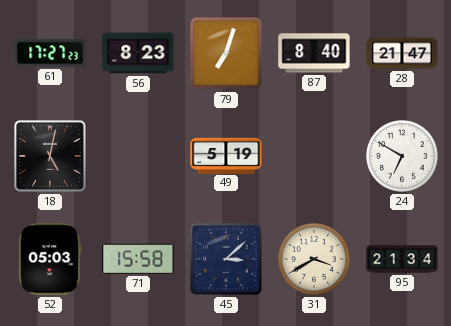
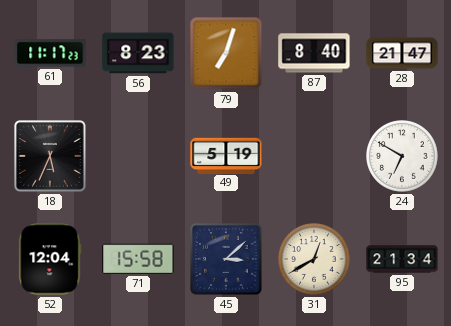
61: 17:27 -> 11:17 (50, 53)
18: 5:02 -> 5:34 (51, 157)
52: 05:03 -> 12:04 (50, 259)
31: 3:40 -> 12:40 (315, 260)
